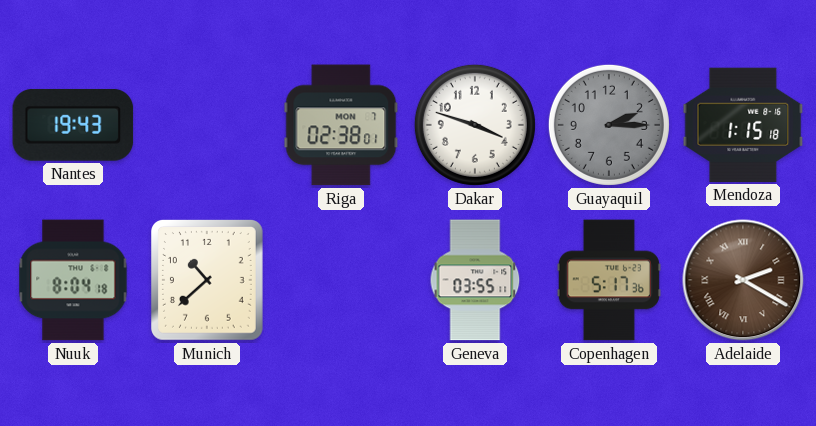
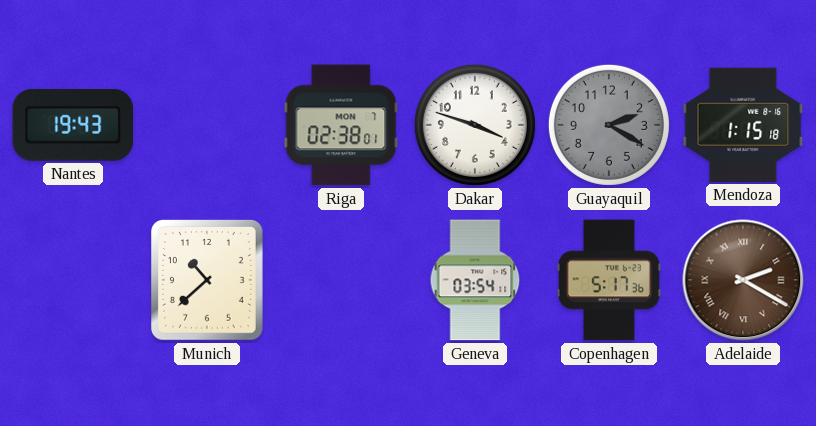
Guayaquil: 2:15 -> 2:20 (609, 125)
Nuuk: 8:04 -> none (73, 280)
Geneva: 03:55 -> 03:54 (475, 280)
